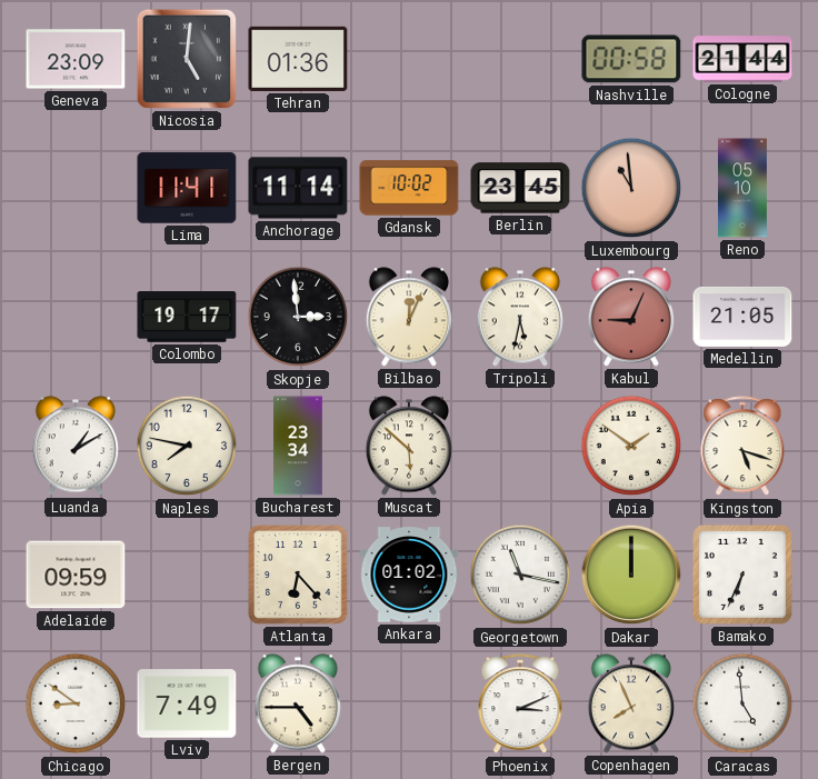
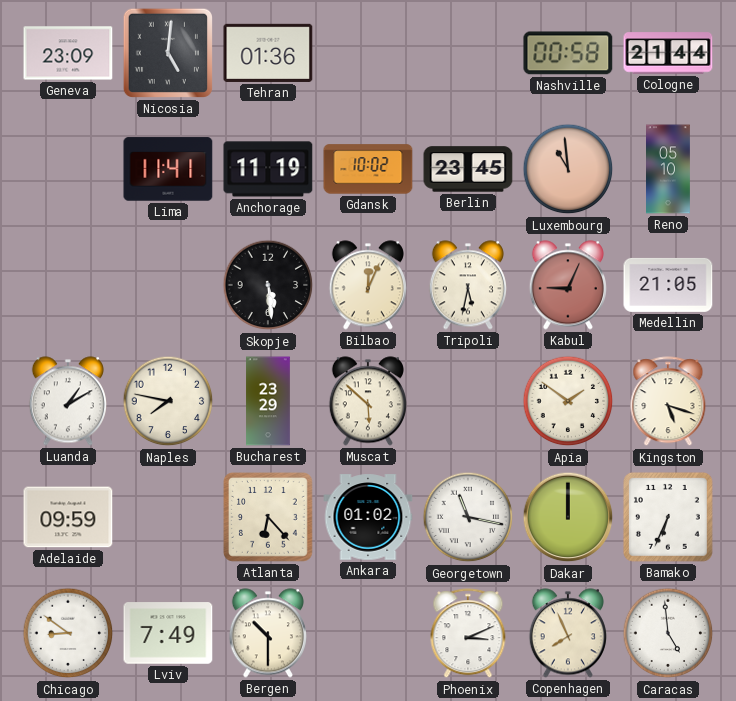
Anchorage: 11:14 -> 11:19 (268, 169)
Colombo: 19:17 -> none (187, 317)
Skopje: 2:59 -> 5:29 (268, 285)
Bucharest: 23:34 -> 23:29 (268, 401)
Bergen: 4:45 -> 10:30 (268, 633)
